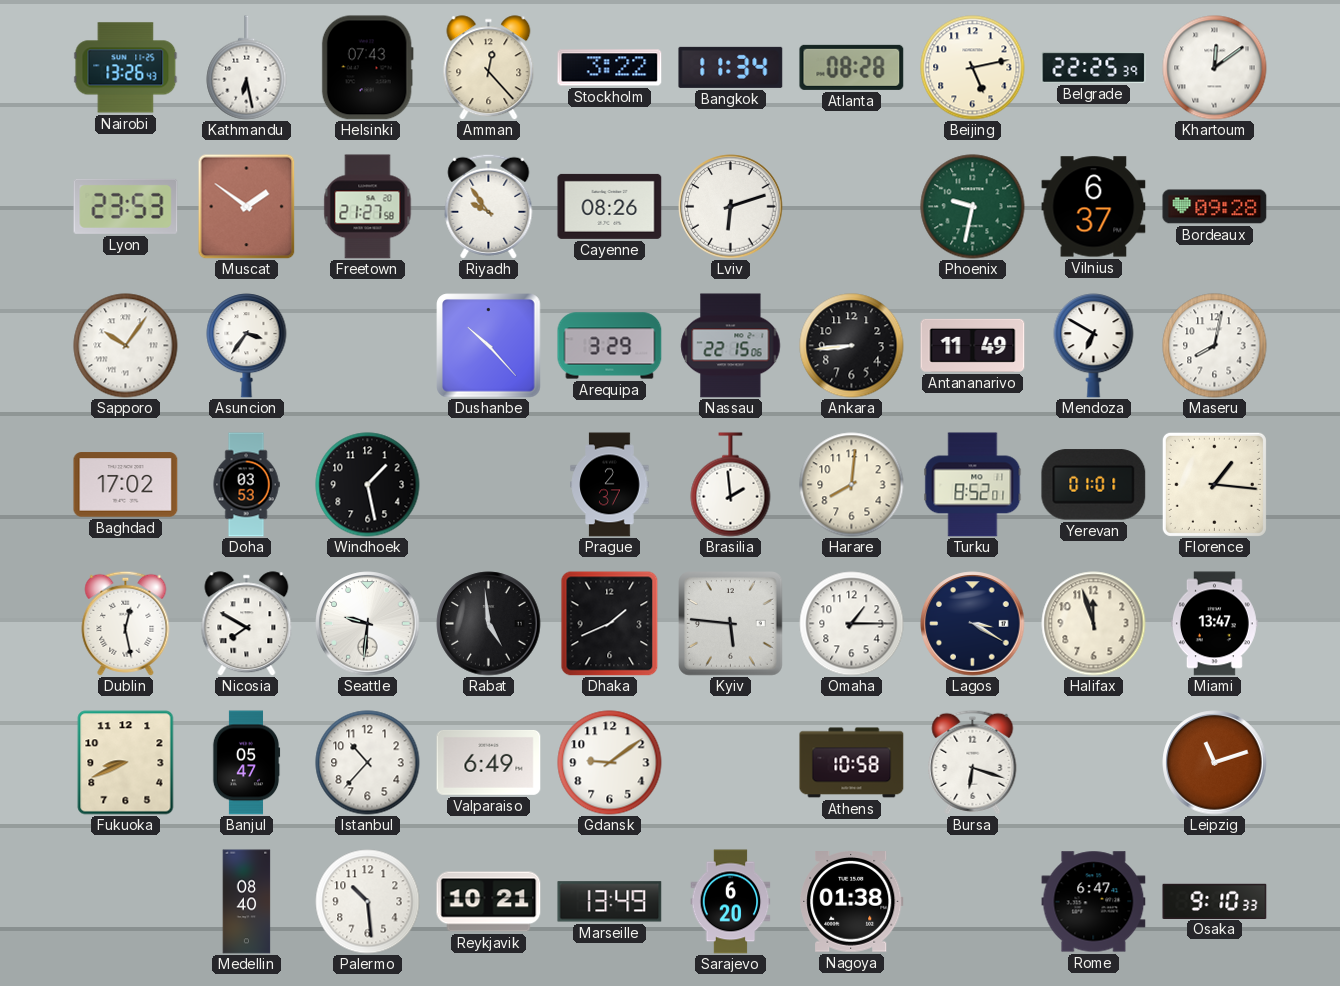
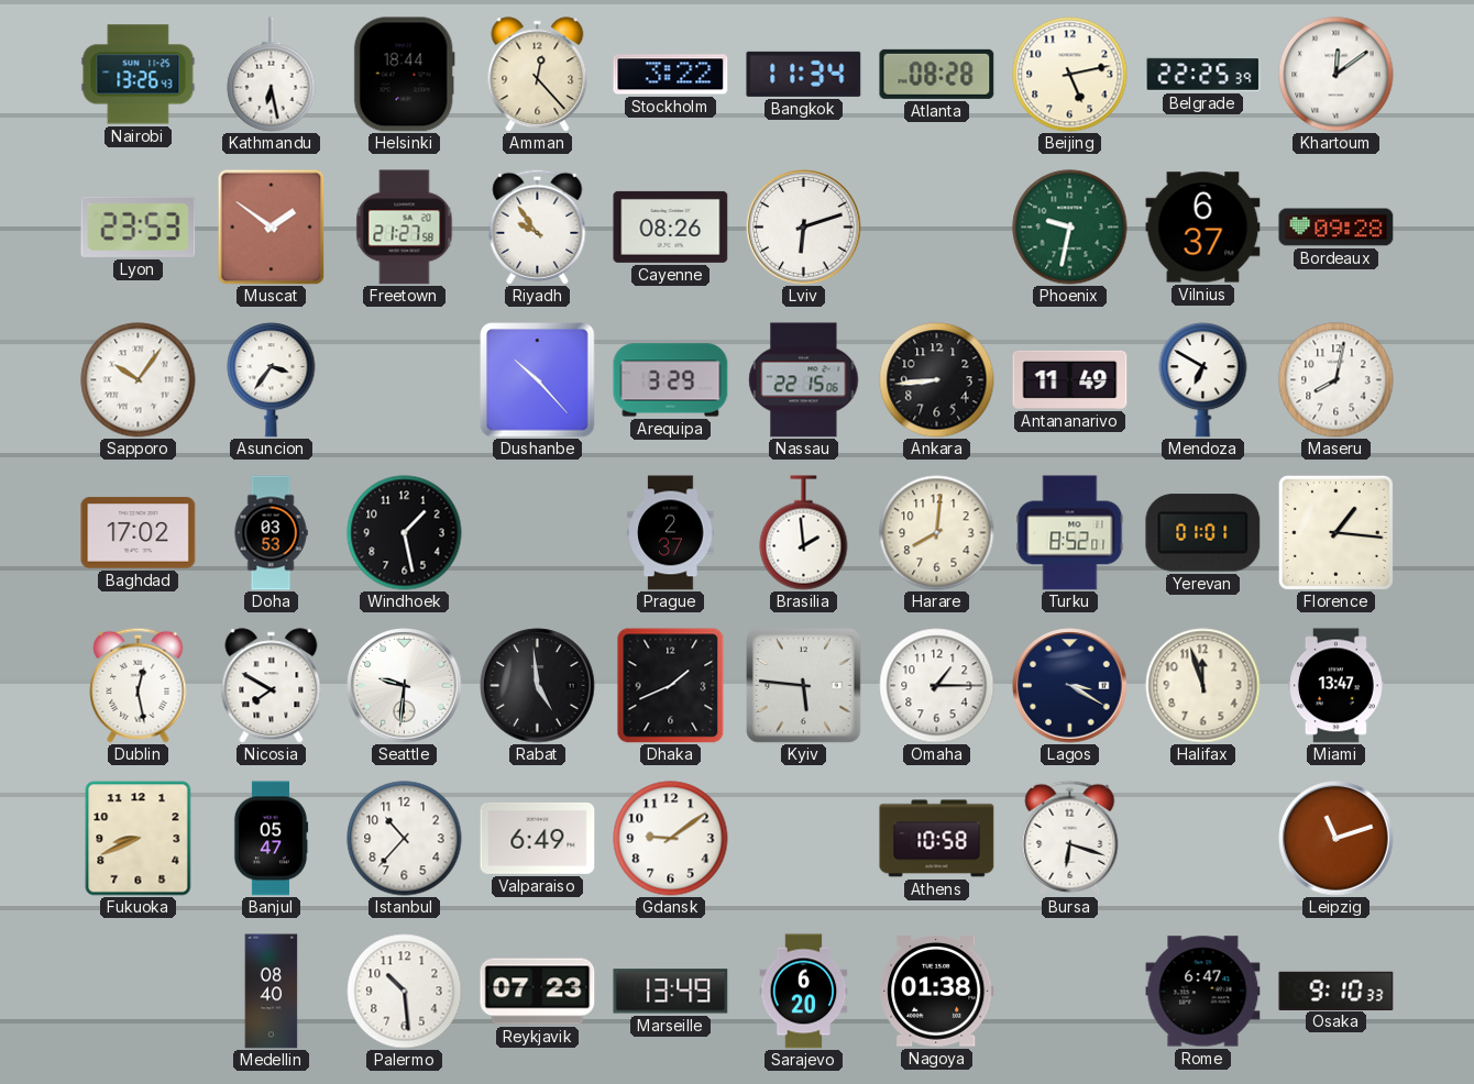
Helsinki: 07:43 -> 18:44 (404, 75)
Reykjavik: 10:21 -> 07:23 (538, 992)
